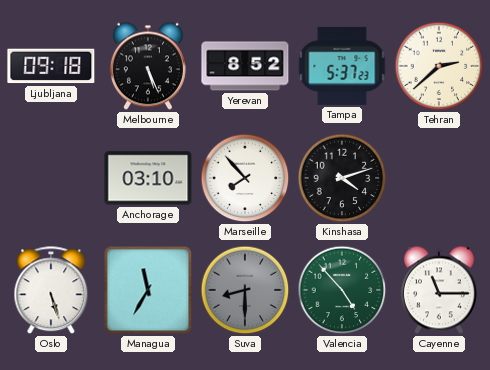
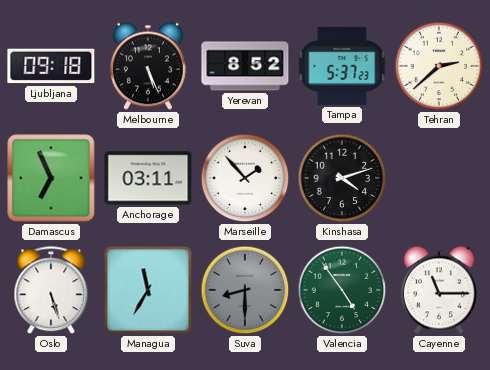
Damascus: none -> 6:56 (51, 178)
Anchorage: 03:10 -> 03:11 (148, 178)
Marseille: 7:53 -> 1:53 (245, 178)
Valencia: 4:53 -> 4:54 (342, 290)
